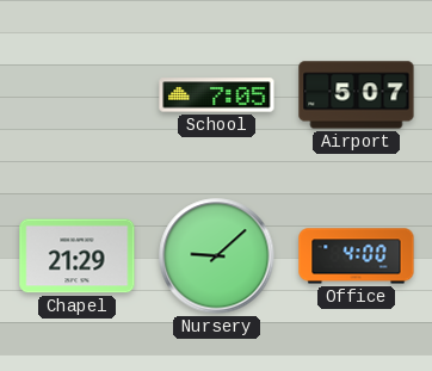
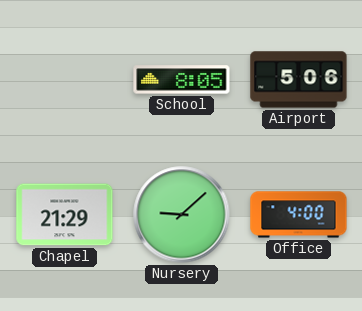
School: 7:05 -> 8:05 (182, 80)
Airport: 5:07 -> 5:06 (299, 80)
